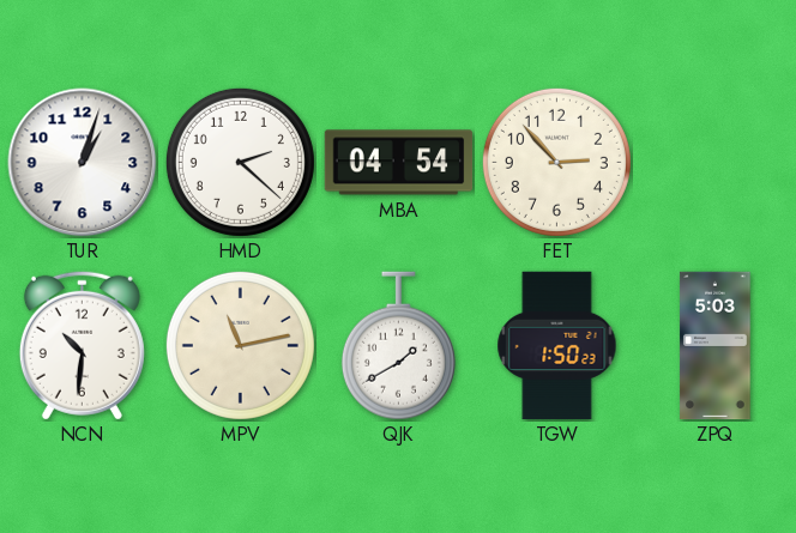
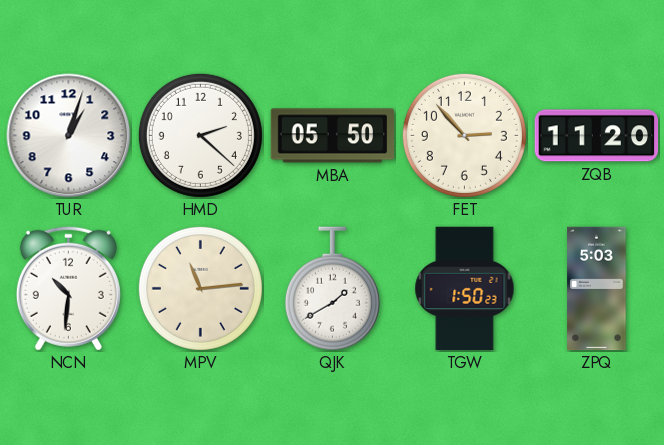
MBA: 04:54 -> 05:50 (333, 136)
ZQB: none -> 11:20 (597, 136)
MPV: 11:13 -> 11:14 (200, 288)
